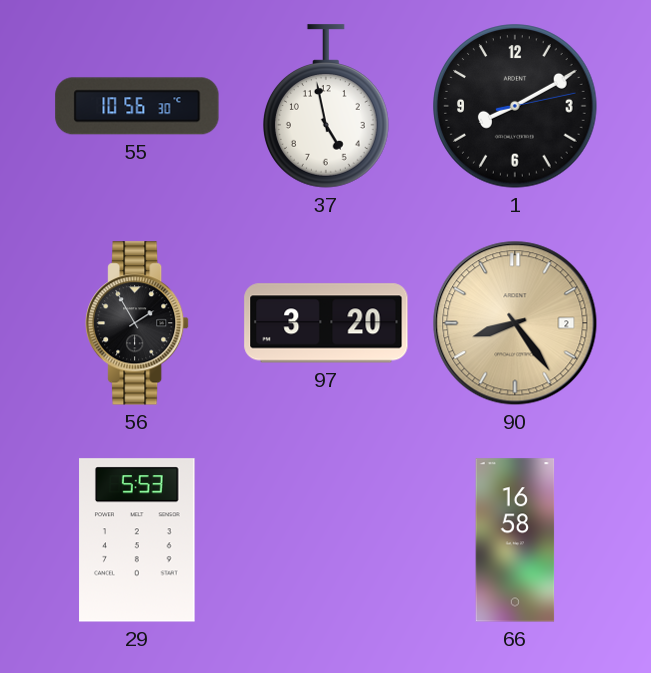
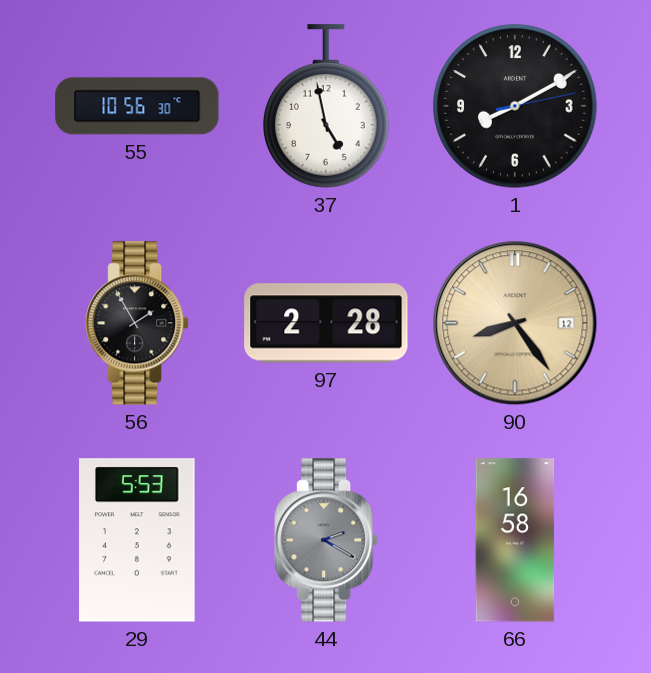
97: 3:20 -> 2:28 (326, 323)
90 date: 2 -> 12 (515, 323)
44: none -> 2:20 (327, 540)
